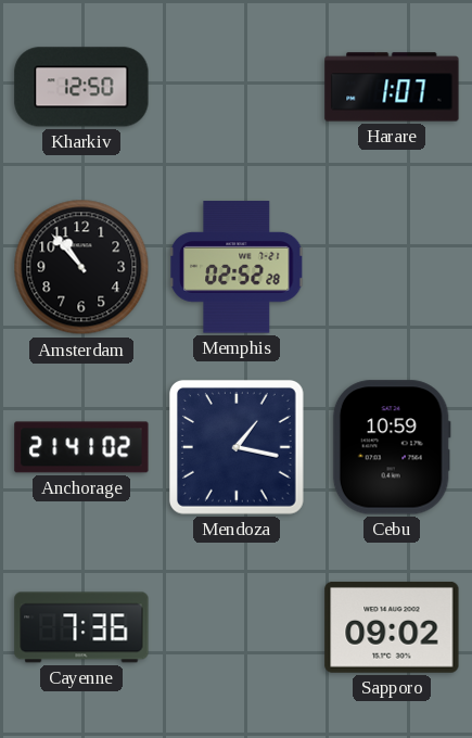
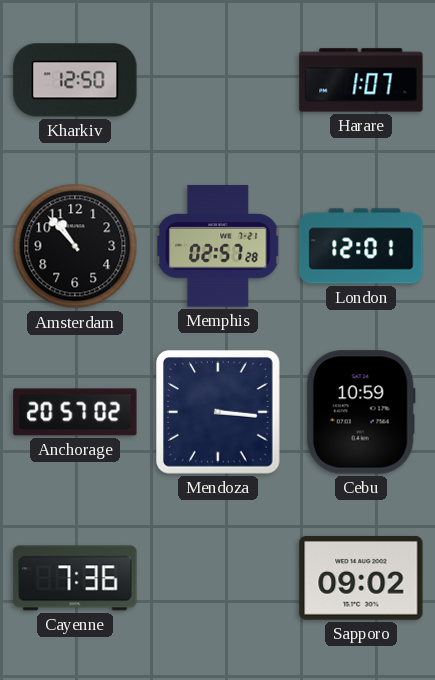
Memphis: 02:52 -> 02:57 (219, 246)
London: none -> 12:01 (361, 246)
Anchorage: 21:41 -> 20:57 (75, 412)
Mendoza: 1:17 -> 3:16 (218, 412)
